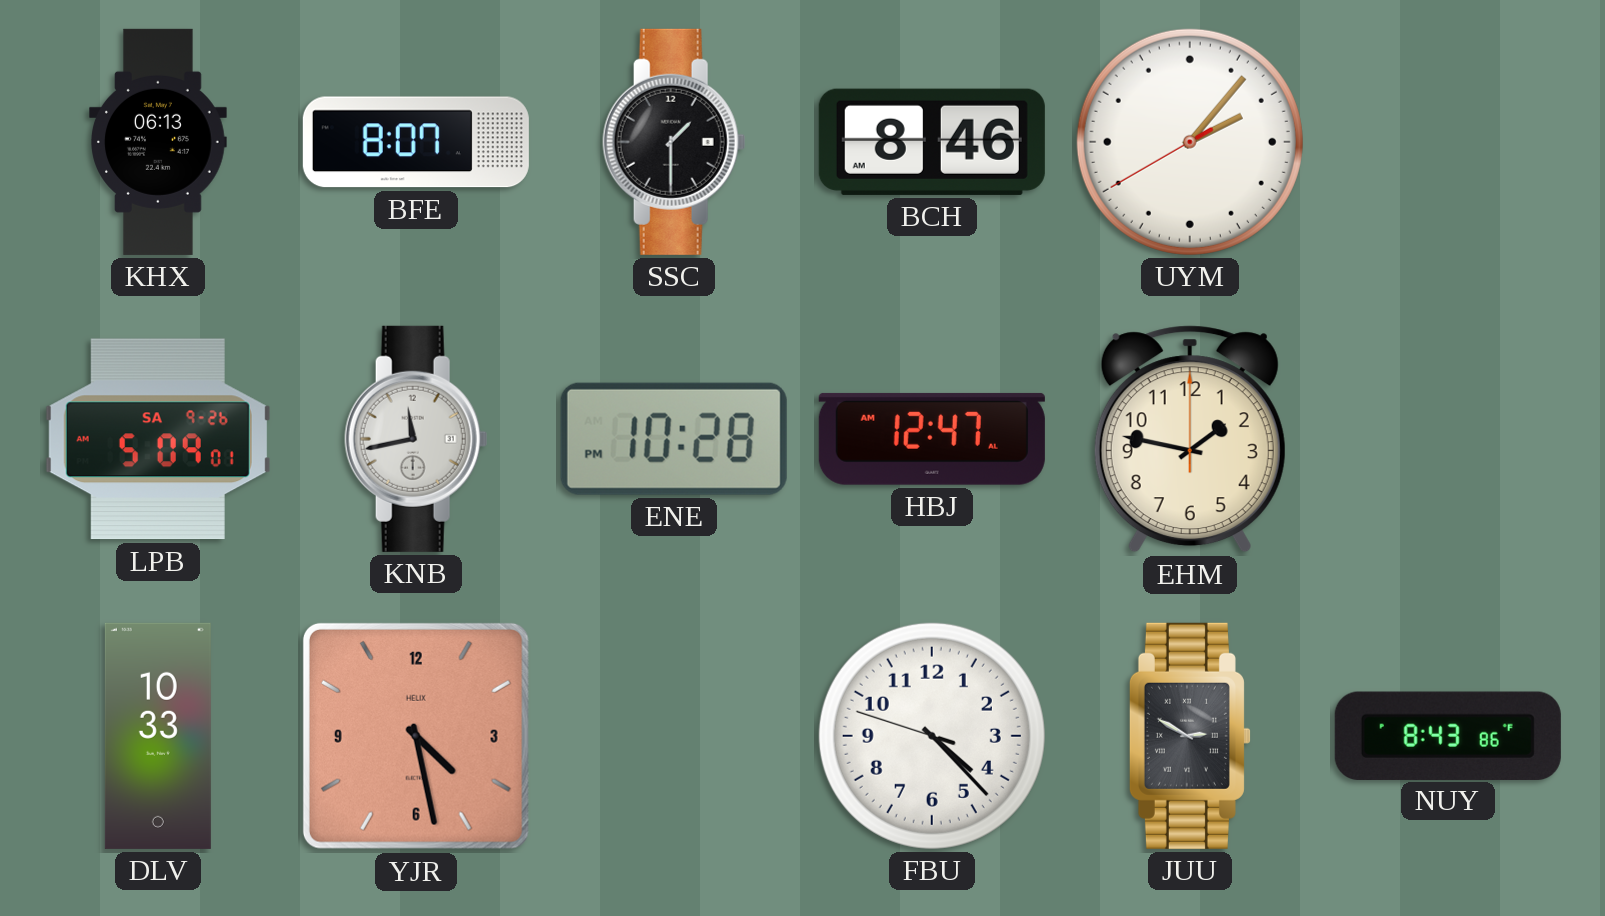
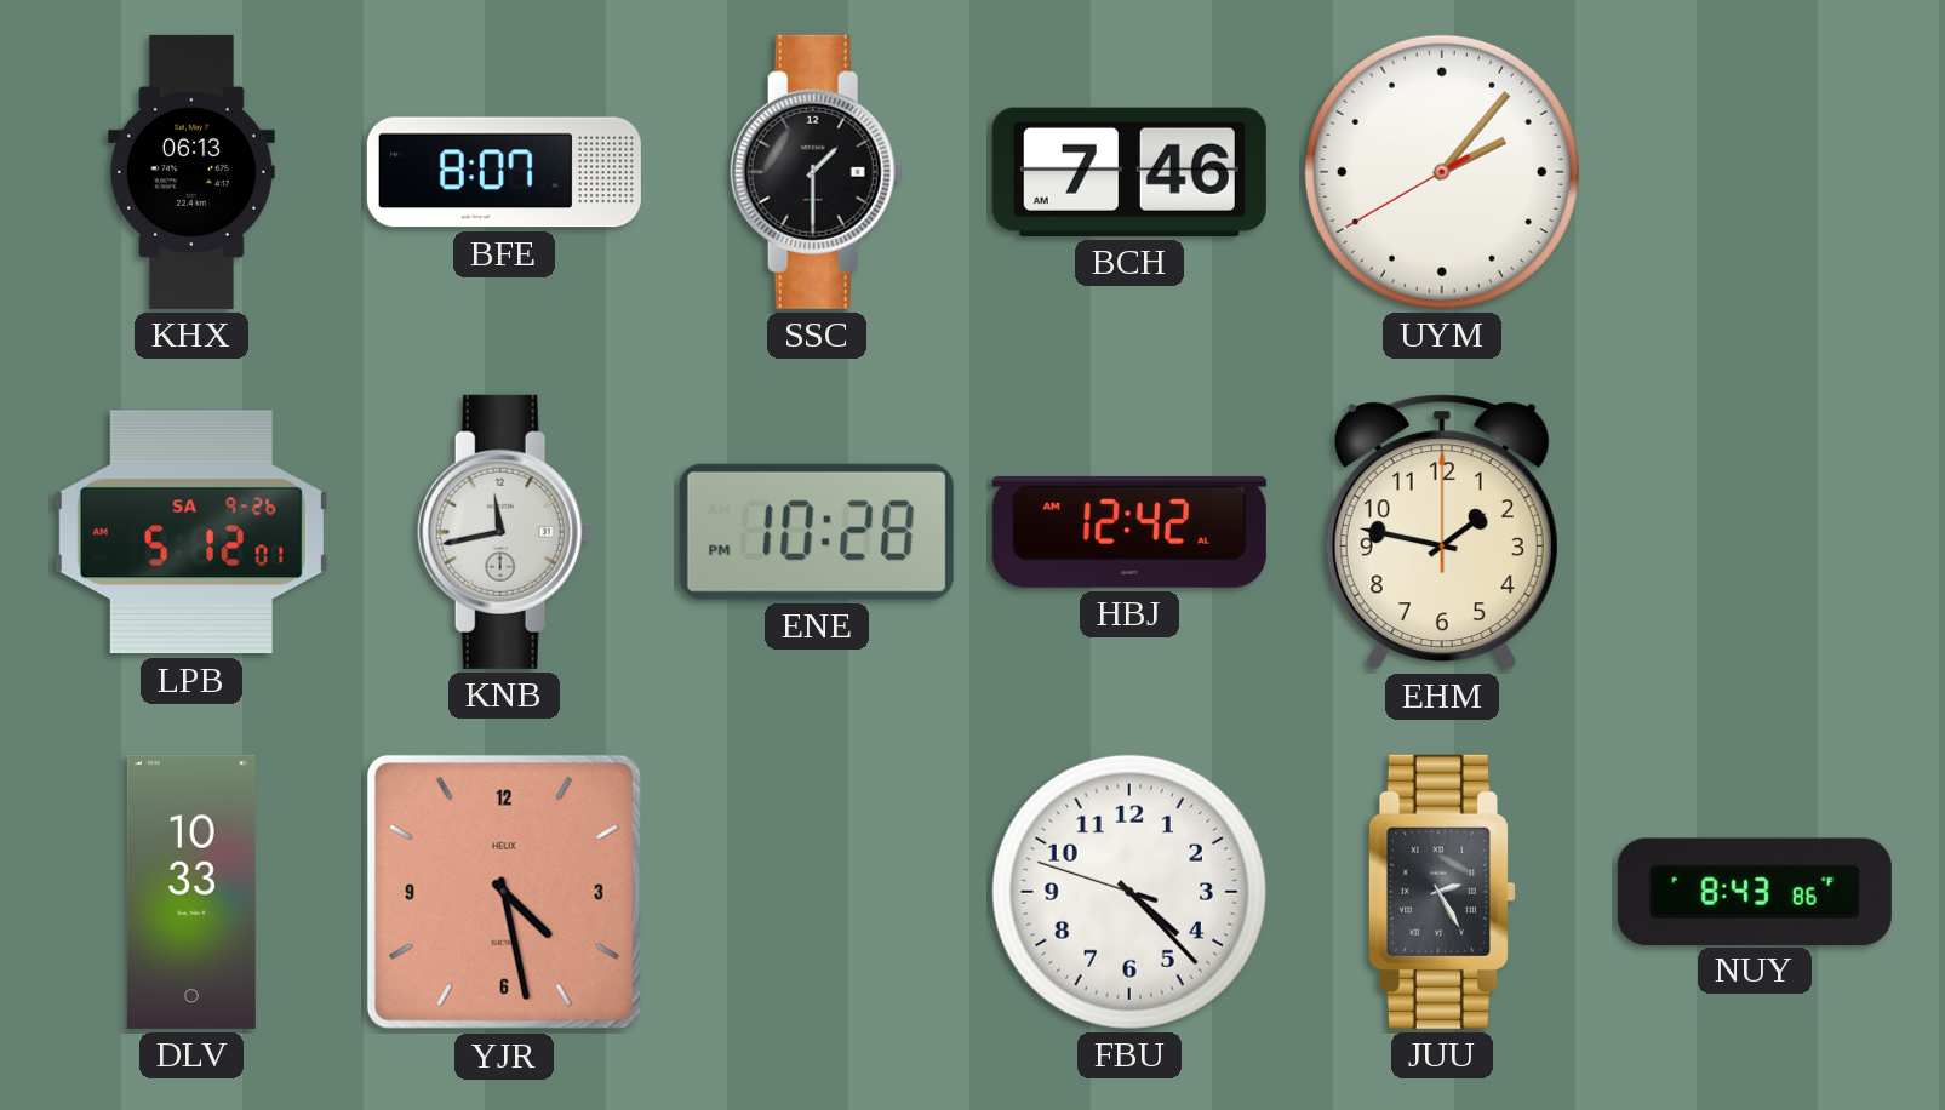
BCH: 8:46 -> 7:46 (1129, 172)
LPB: 5:09 -> 5:12 (191, 532)
HBJ: 12:47 -> 12:42 (1129, 532)
JUU: 2:50 -> 2:25 (1442, 892)
